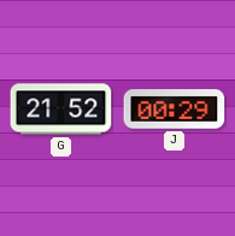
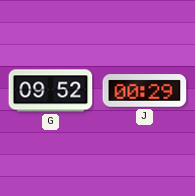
G: 21:52 -> 09:52 (51, 91)
